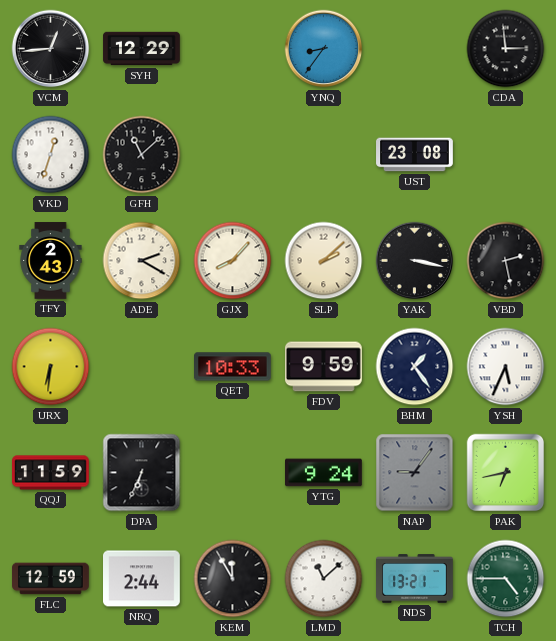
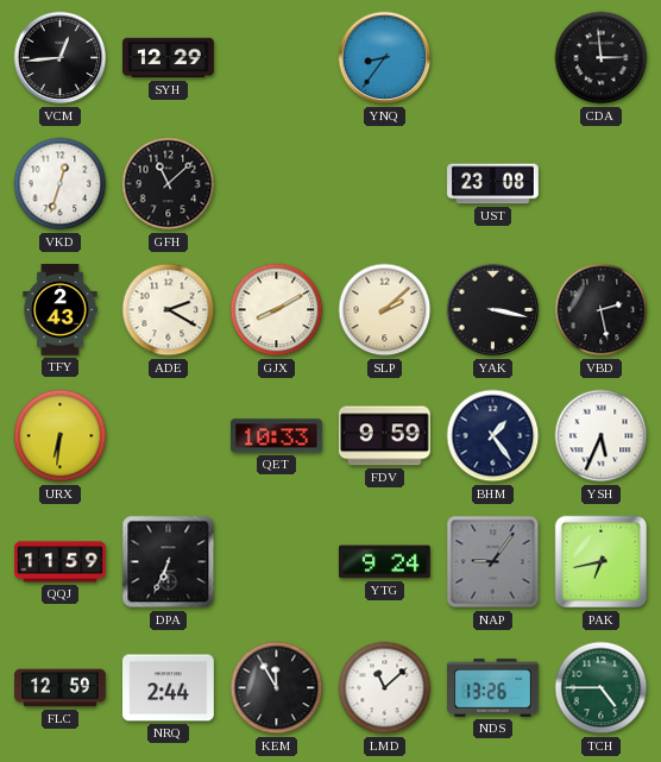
GJX: 8:07 -> 8:10 (277, 310)
NDS: 13:21 -> 13:26 (493, 688)
